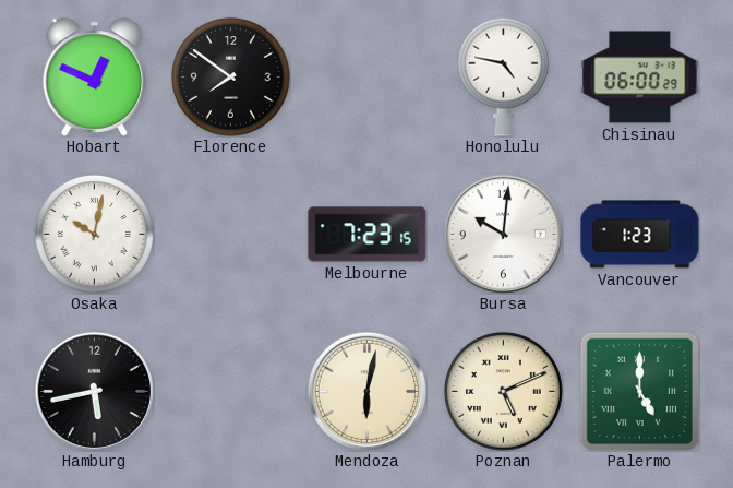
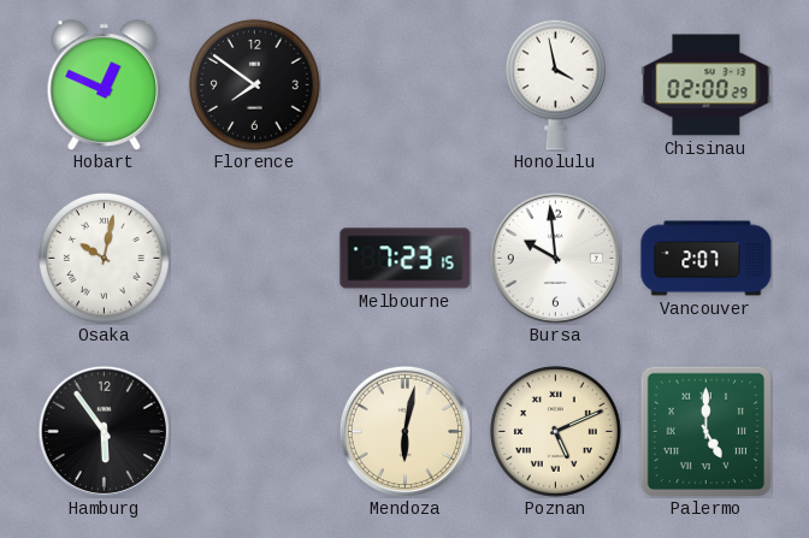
Honolulu: 4:47 -> 3:58 (555, 84)
Chisinau: 06:00 -> 02:00 (707, 85)
Bursa: 10:01 -> 9:59 (555, 258)
Vancouver: 1:23 -> 2:07 (707, 259)
Hamburg: 5:43 -> 5:54 (104, 431)
